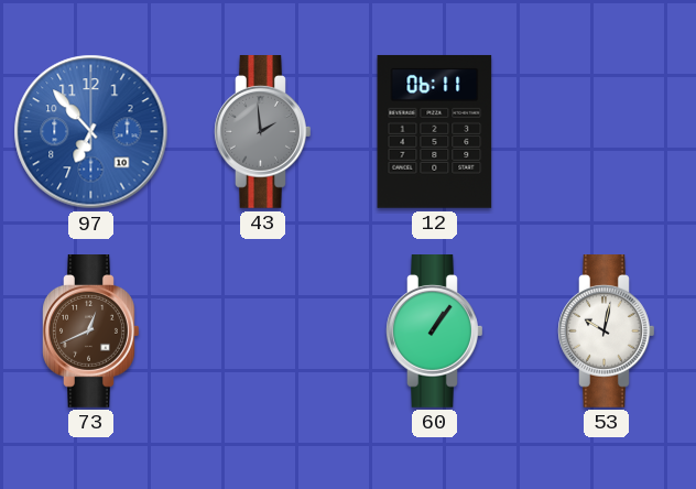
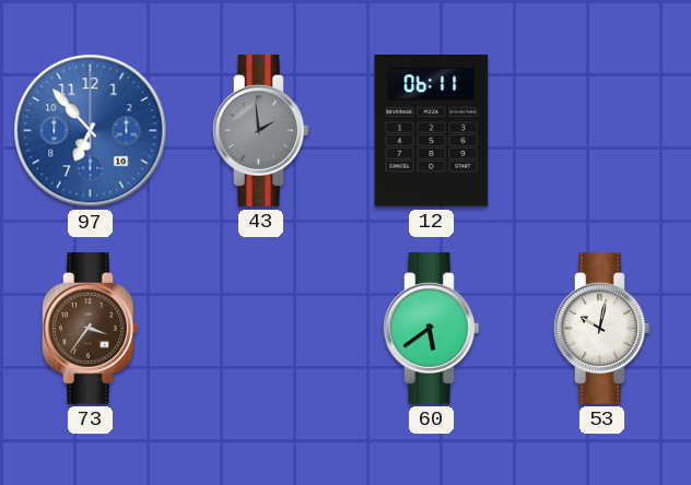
73: 12:41 -> 3:36 (91, 329)
60: 1:06 -> 5:39 (432, 329)
